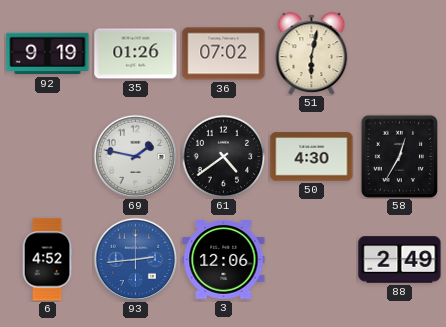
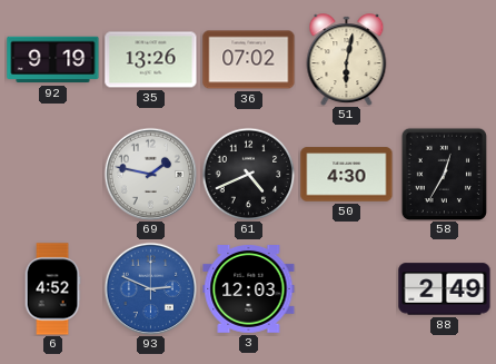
35: 01:26 -> 13:26 (151, 60)
61: 4:39 -> 4:41 (248, 174)
93: 2:44 -> 2:49 (150, 288)
3: 12:06 -> 12:03 (249, 289)
